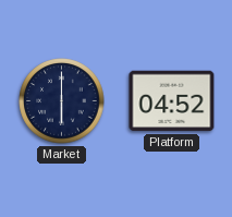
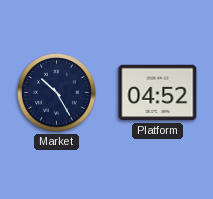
Market: 6:00 -> 10:25 (57, 93)
